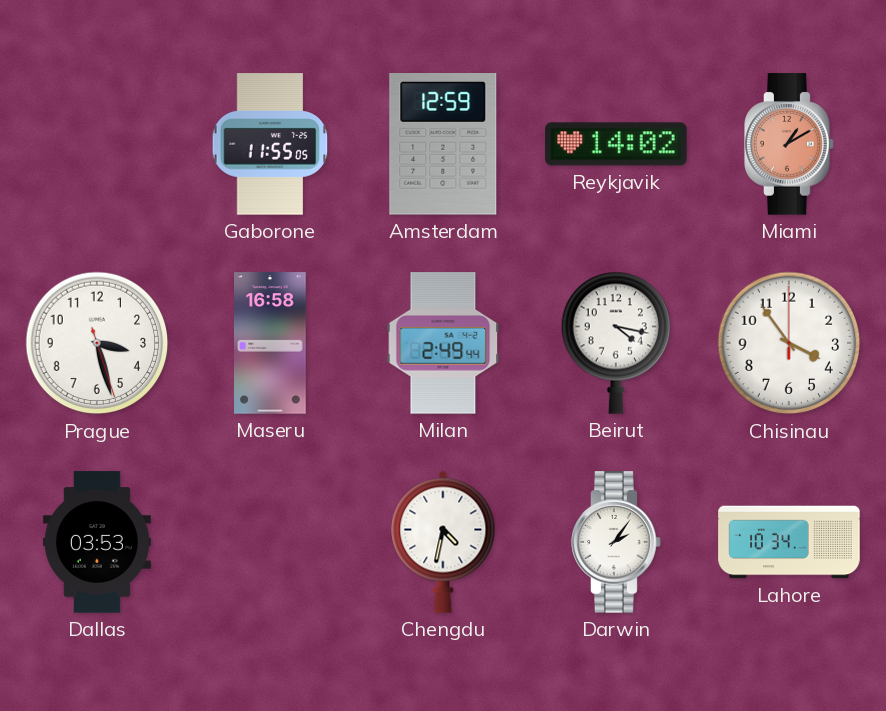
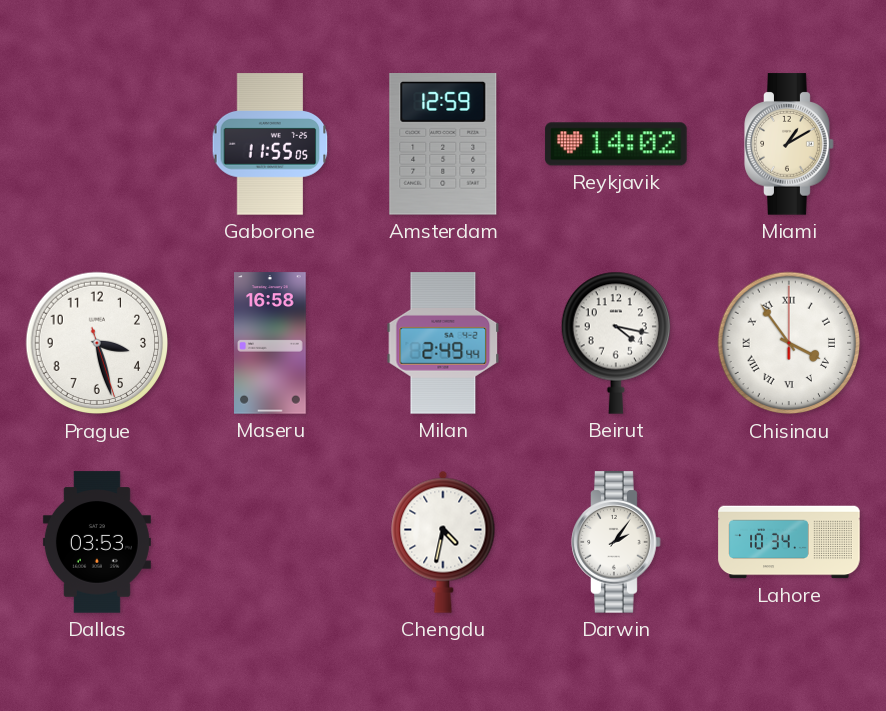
Miami dial: salmon -> cream (789, 144)
Chisinau numerals: Arabic -> Roman (789, 343)
